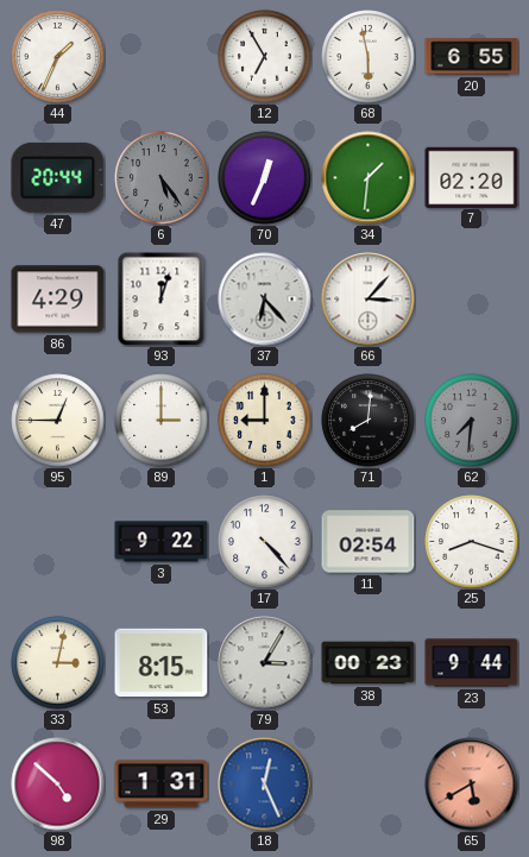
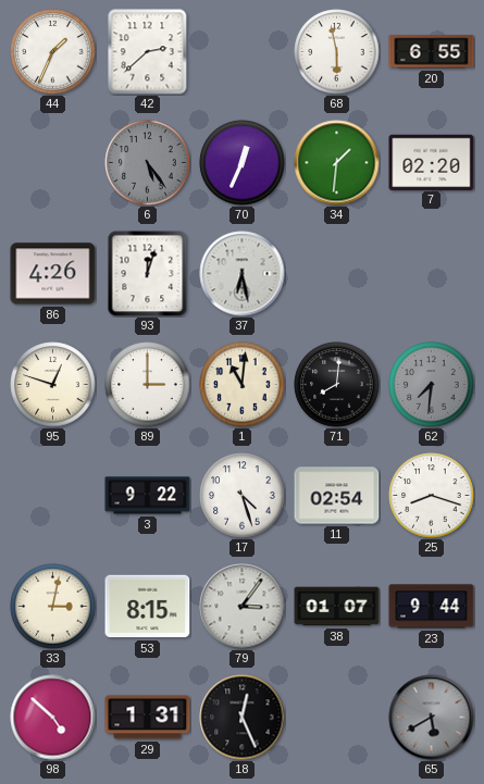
42: none -> 2:38 (148, 52)
12: 6:55 -> none (265, 57)
47: 20:44 -> none (58, 177)
86: 4:29 -> 4:26 (53, 274)
37: 6:23 -> 6:28 (243, 274)
66: 3:07 -> none (369, 300)
95: 12:45 -> 12:48 (53, 385)
1: 9:00 -> 11:01 (243, 385)
17: 4:23 -> 4:27 (243, 496)
79: 3:05 -> 3:06 (243, 607)
38: 00:23 -> 01:07 (337, 607)
18 dial: blue -> black (243, 718)
65 dial: salmon -> grey (432, 718)
